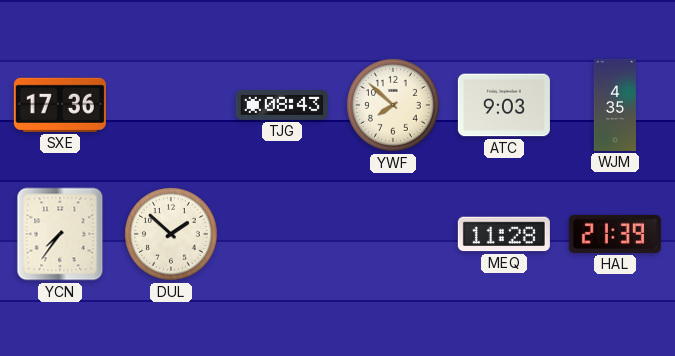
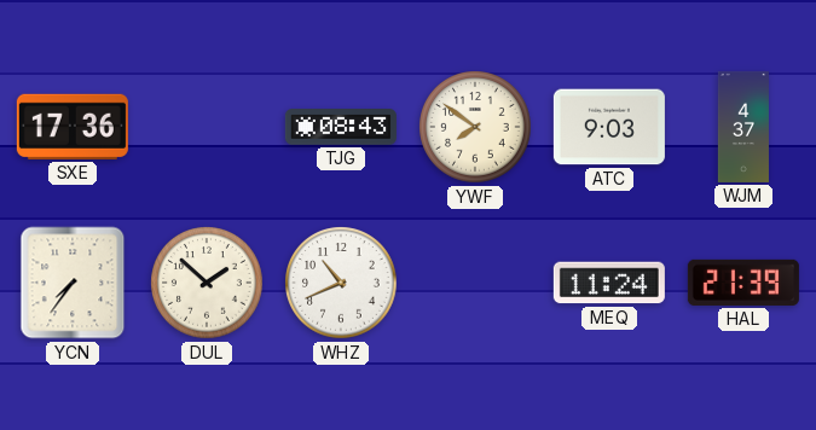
YWF: 7:52 -> 7:51 (475, 127)
WJM: 4:35 -> 4:37 (743, 127)
WHZ: none -> 10:41 (341, 283)
MEQ: 11:28 -> 11:24 (609, 283)
